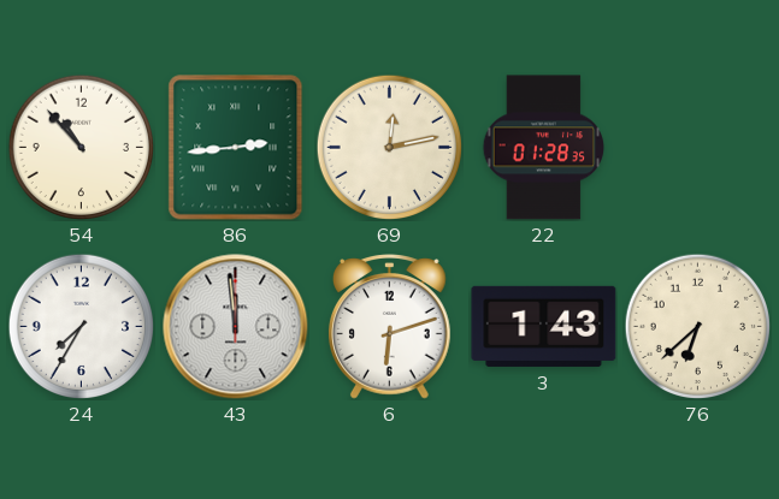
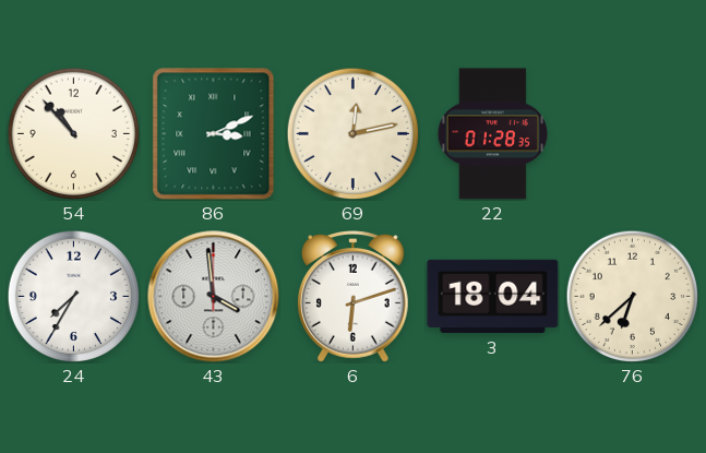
86: 2:44 -> 3:11 (214, 134)
43: 11:59 -> 3:59 (214, 297)
3: 1:43 -> 18:04 (493, 296)
